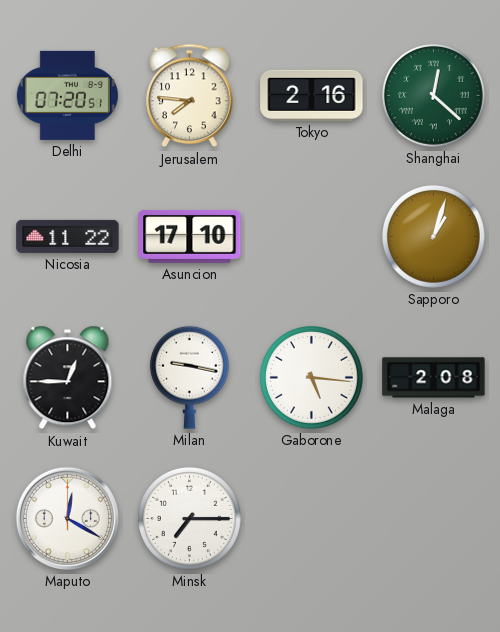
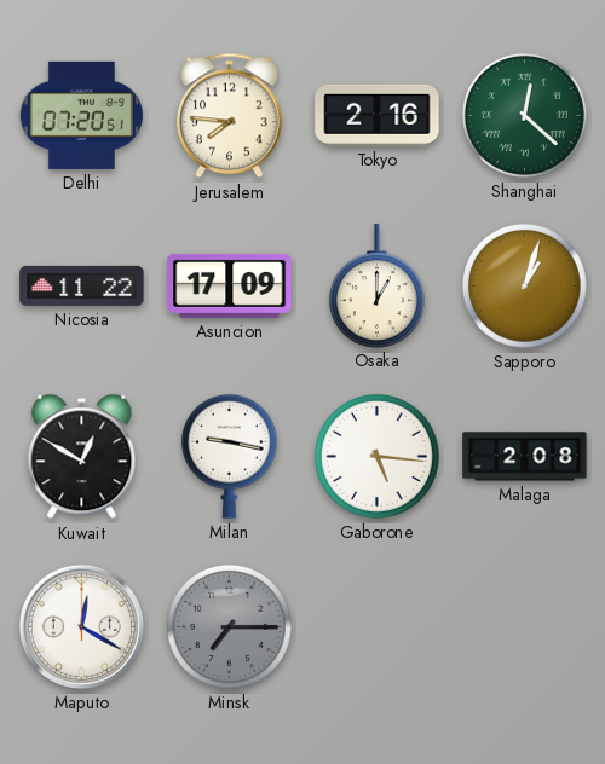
Asuncion: 17:10 -> 17:09 (230, 285)
Osaka: none -> 1:00 (376, 285)
Kuwait: 12:45 -> 12:50 (82, 457)
Minsk dial: white -> grey (229, 626)
